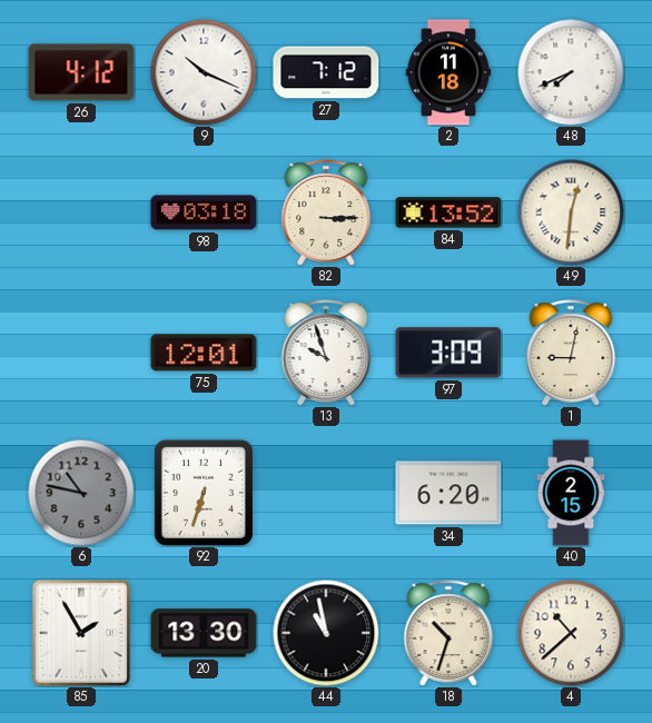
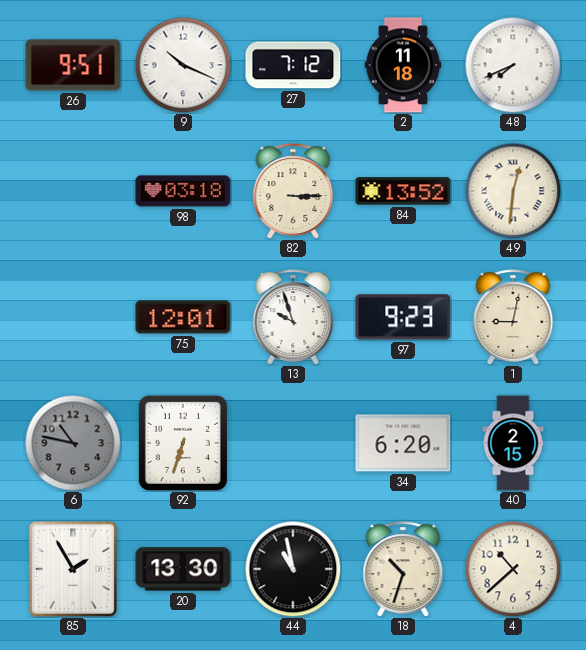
26: 4:12 -> 9:51 (73, 65)
97: 3:09 -> 9:23 (403, 317)
